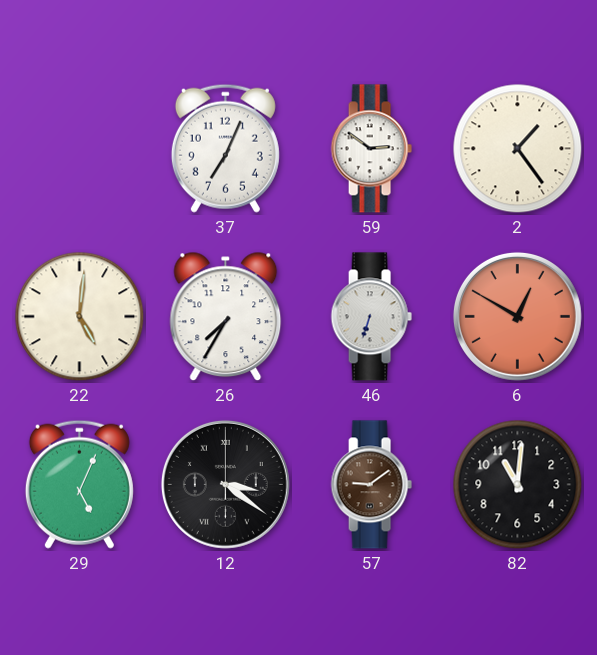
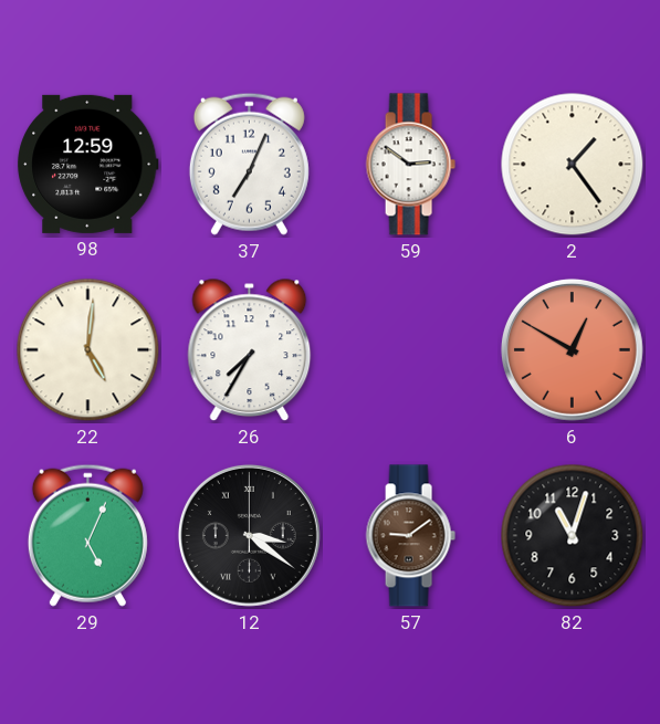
98: none -> 12:59 (88, 164)
46: 6:33 -> none (371, 317)
82: 11:01 -> 11:03 (573, 536)
